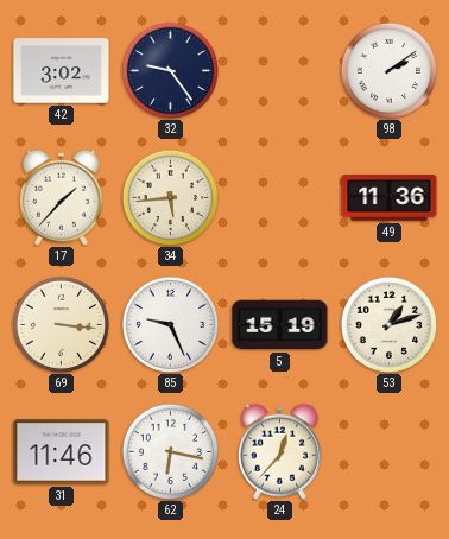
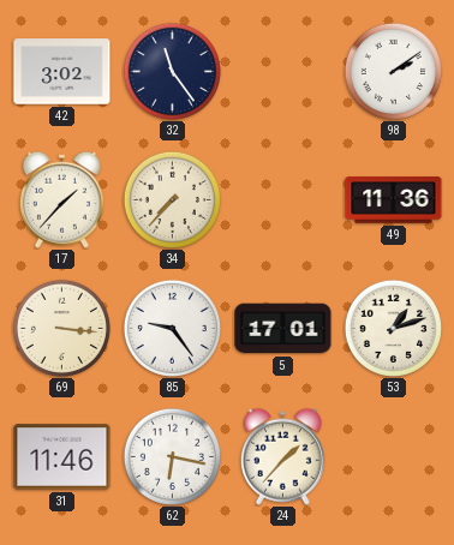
32: 9:24 -> 11:24 (172, 71)
34: 5:44 -> 7:37 (172, 199)
85: 9:26 -> 9:24 (172, 328)
5: 15:19 -> 17:01 (283, 329)
24: 12:37 -> 1:37 (282, 456)
